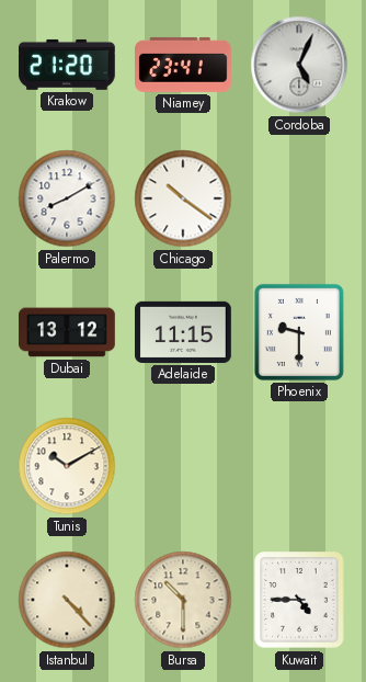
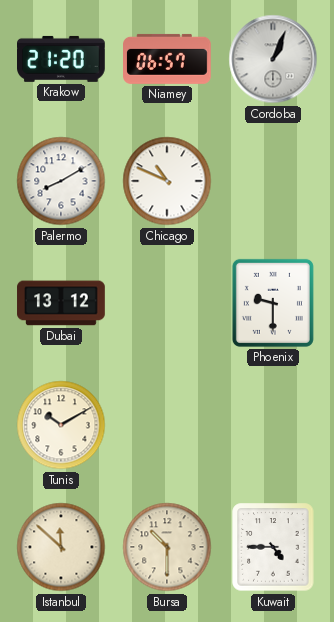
Niamey: 23:41 -> 06:57 (168, 59)
Cordoba: 5:04 -> 1:04 (273, 59)
Chicago: 10:21 -> 10:49 (167, 181)
Adelaide: 11:15 -> none (184, 332)
Istanbul: 4:23 -> 11:52 (61, 547)
